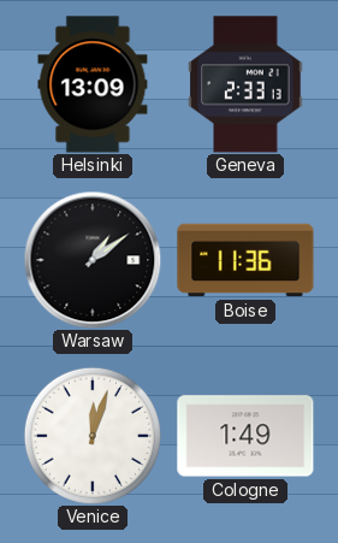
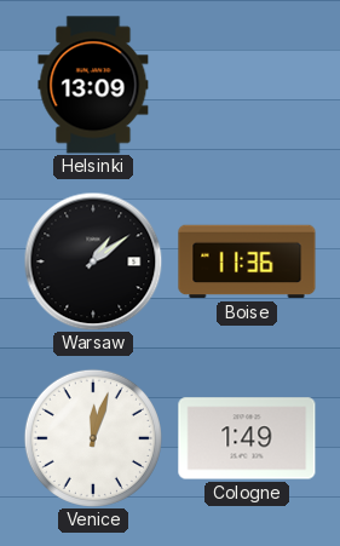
Geneva: 2:33 -> none (245, 84)
